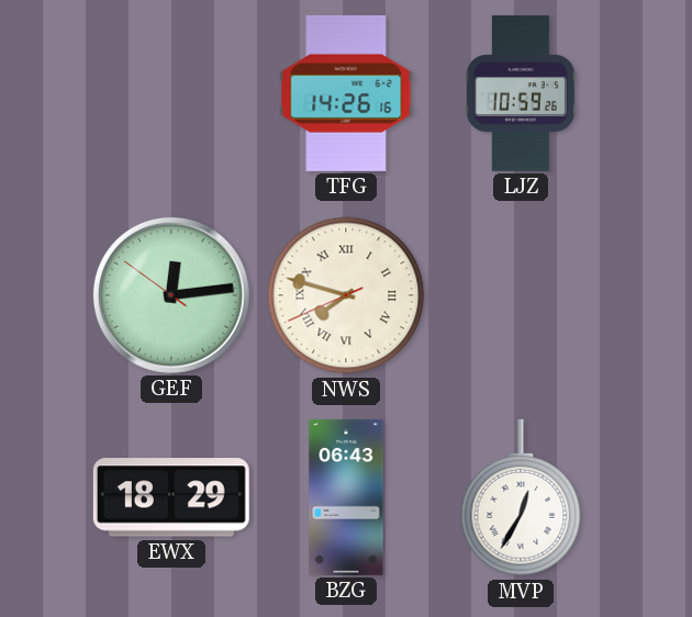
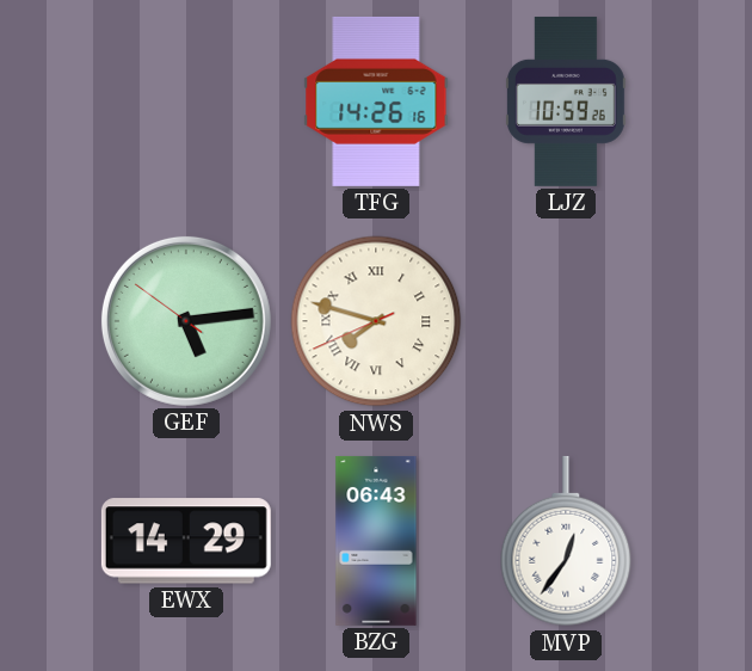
GEF: 12:13 -> 5:13 (186, 321)
EWX: 18:29 -> 14:29 (186, 541)
MVP: 12:35 -> 12:36 (566, 541)
